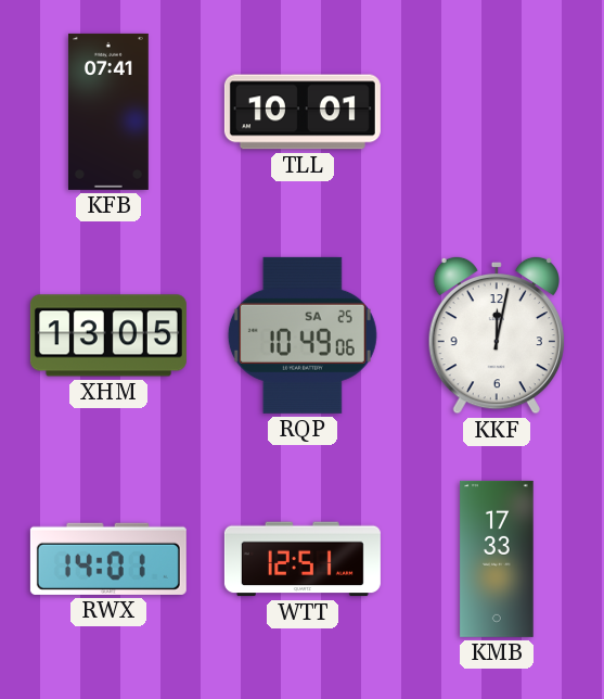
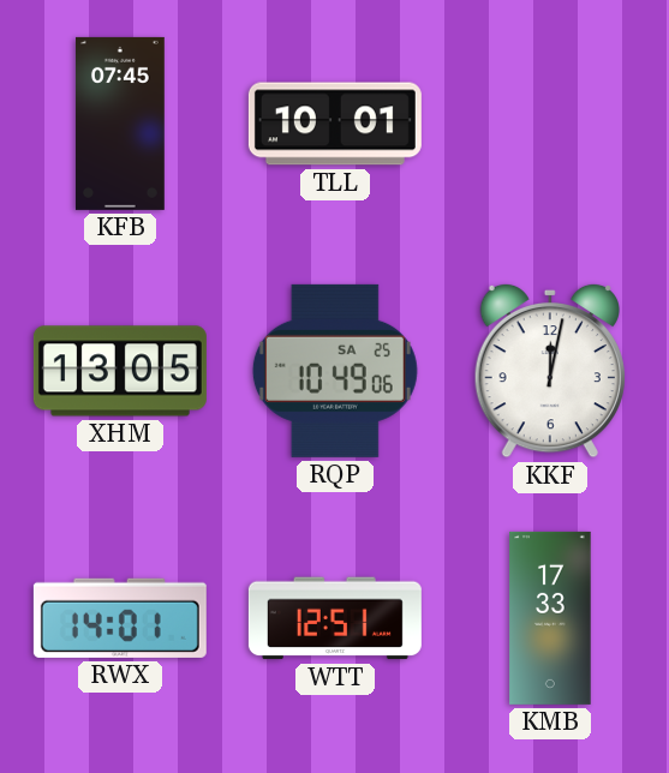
KFB: 07:41 -> 07:45 (120, 124)
